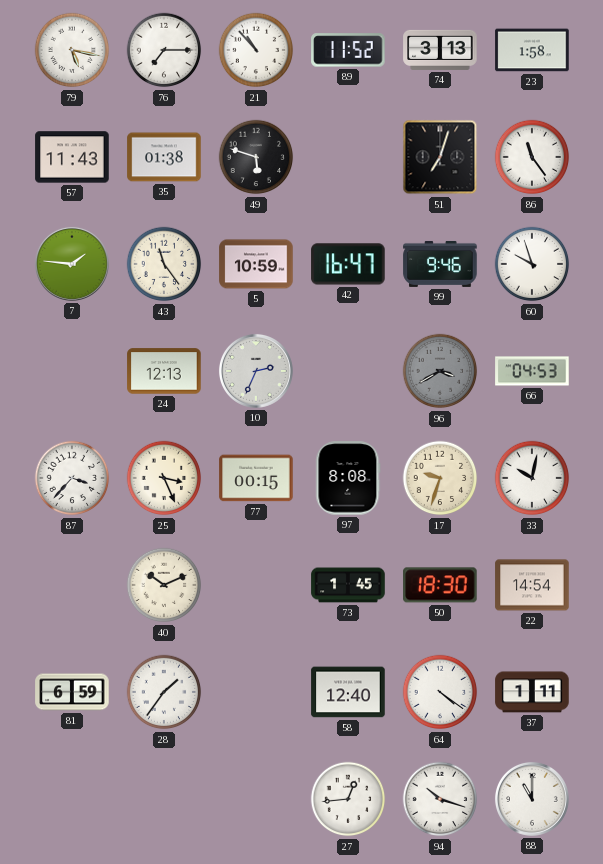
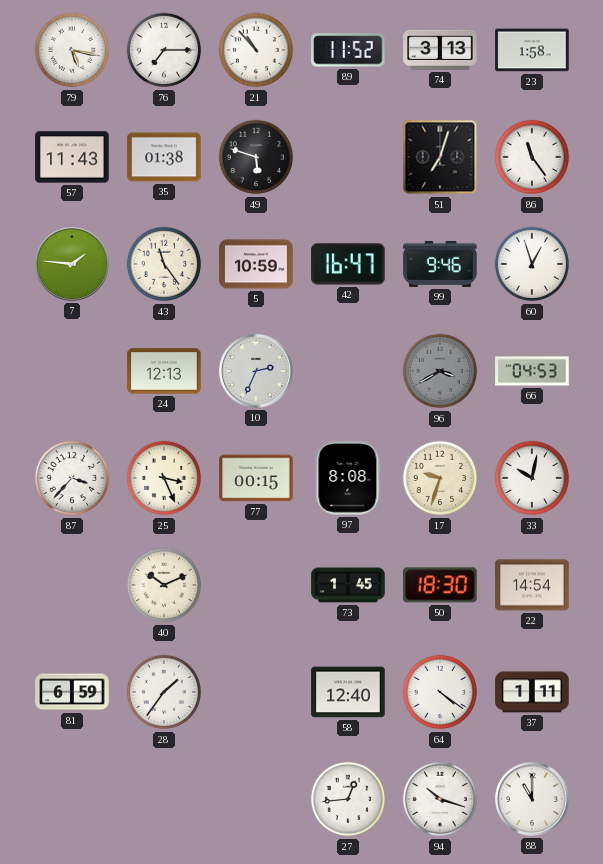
60: 9:57 -> 12:57 (532, 264)
